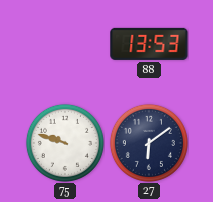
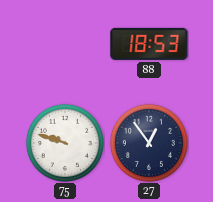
88: 13:53 -> 18:53 (149, 44)
27: 6:09 -> 12:54 (149, 143)
